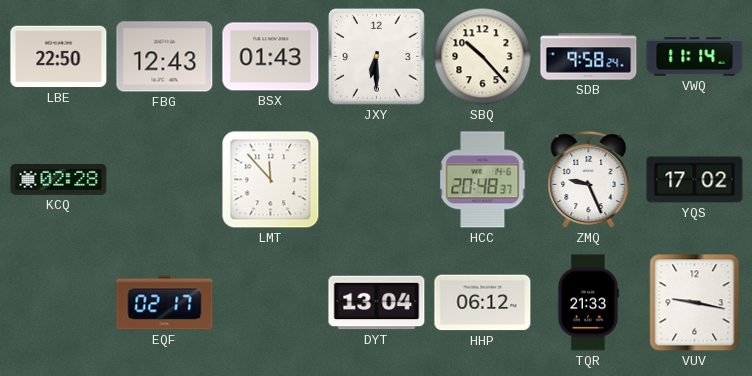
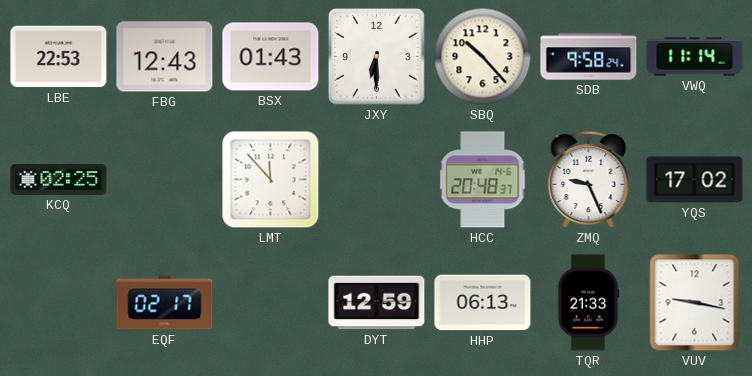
LBE: 22:50 -> 22:53 (59, 57)
KCQ: 02:28 -> 02:25 (59, 179)
DYT: 13:04 -> 12:59 (377, 303)
HHP: 06:12 -> 06:13 (483, 303)
